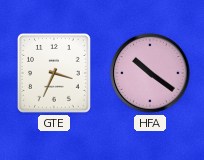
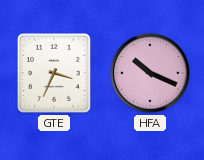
HFA: 10:21 -> 10:19 (150, 73)
